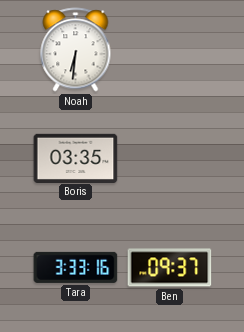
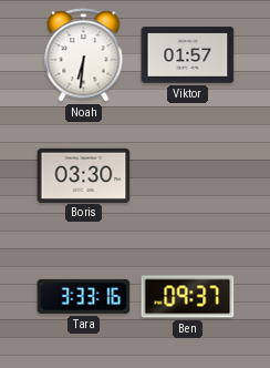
Viktor: none -> 01:57 (188, 55)
Boris: 03:35 -> 03:30 (84, 175)
